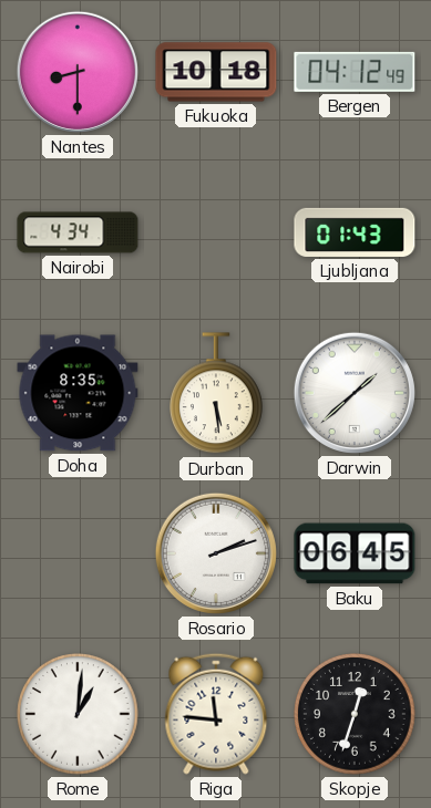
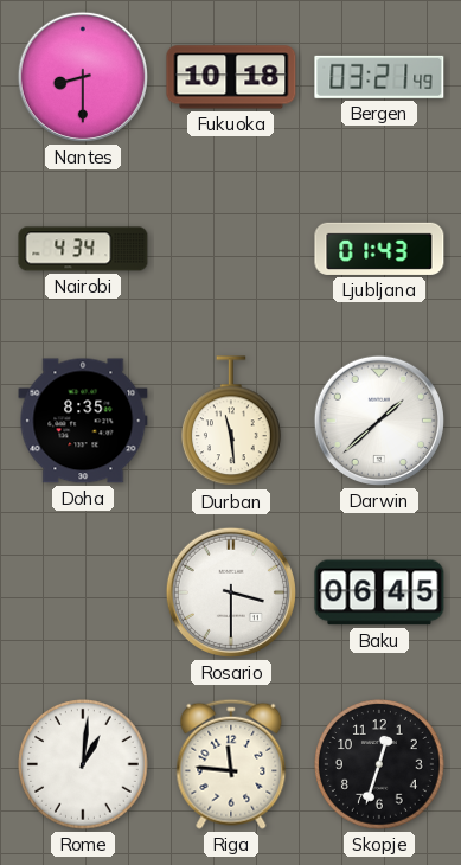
Bergen: 04:12 -> 03:21 (379, 77)
Durban: 5:29 -> 11:29 (232, 422)
Rosario: 2:12 -> 3:30 (231, 592)
